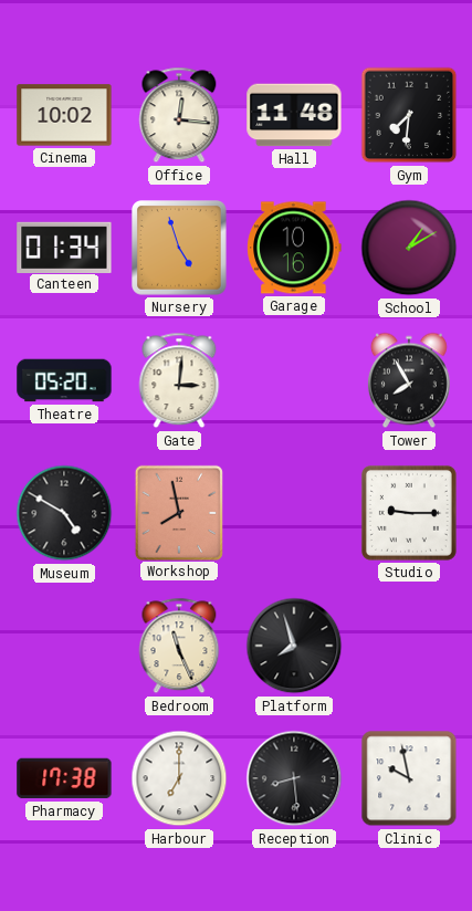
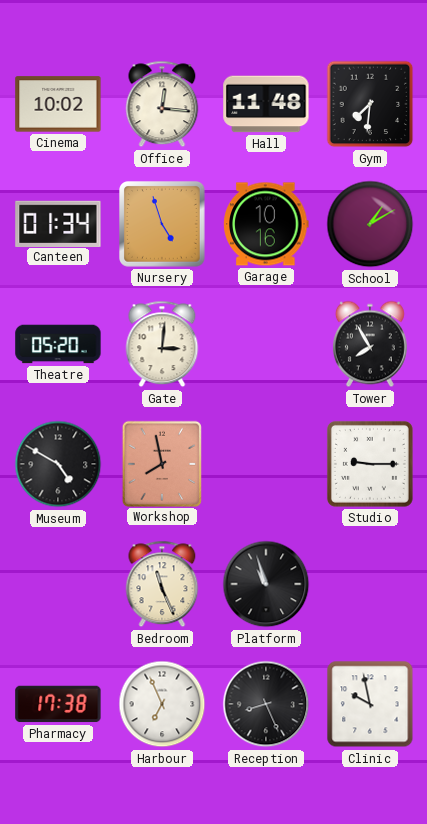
Platform: 7:57 -> 10:57 (266, 584)
Harbour: 7:00 -> 6:56 (162, 704)
Reception: 8:29 -> 8:26 (266, 704)
